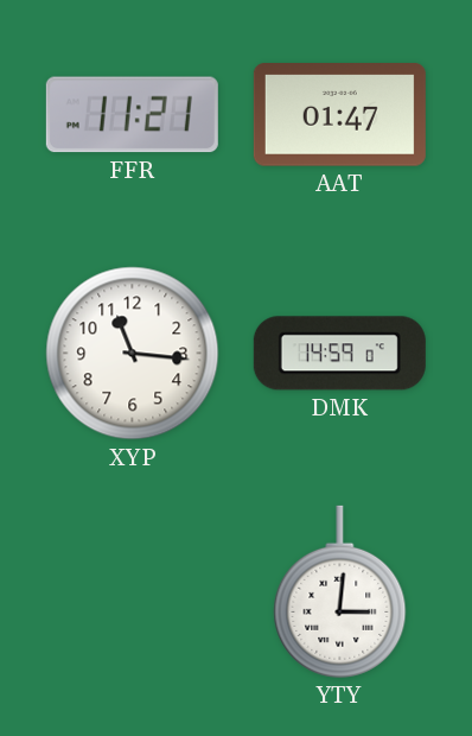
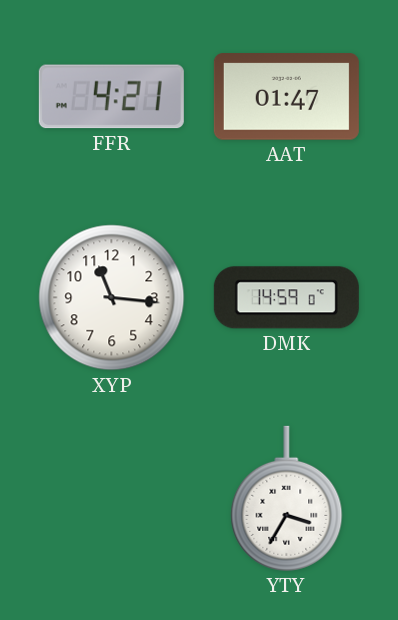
FFR: 11:21 -> 4:21 (111, 97)
YTY: 3:01 -> 3:35 (287, 498)
